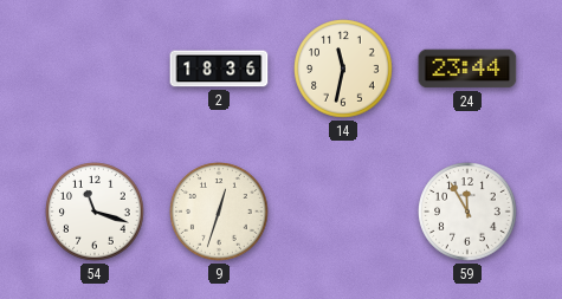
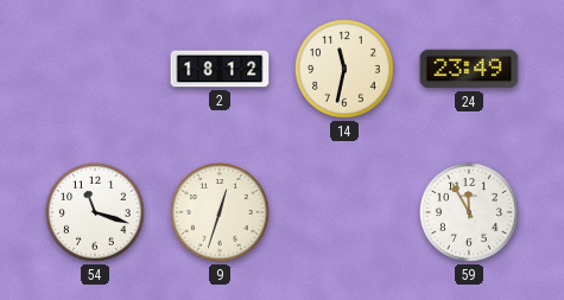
2: 18:36 -> 18:12 (220, 69)
24: 23:44 -> 23:49 (469, 69)
